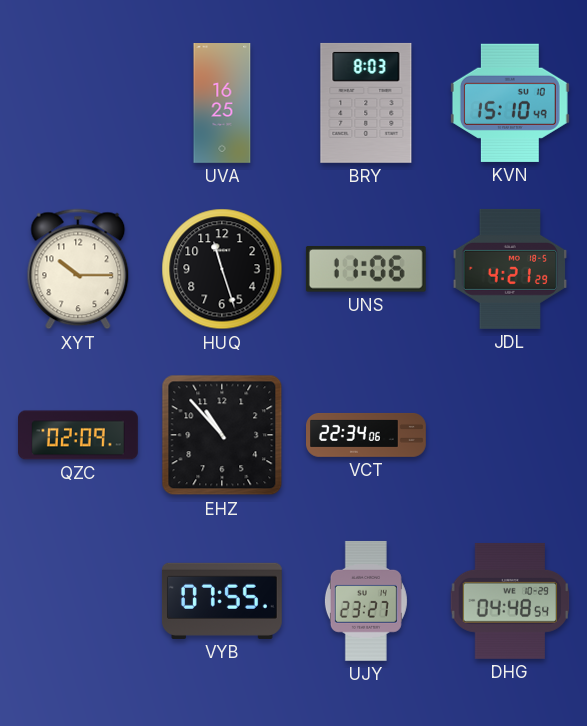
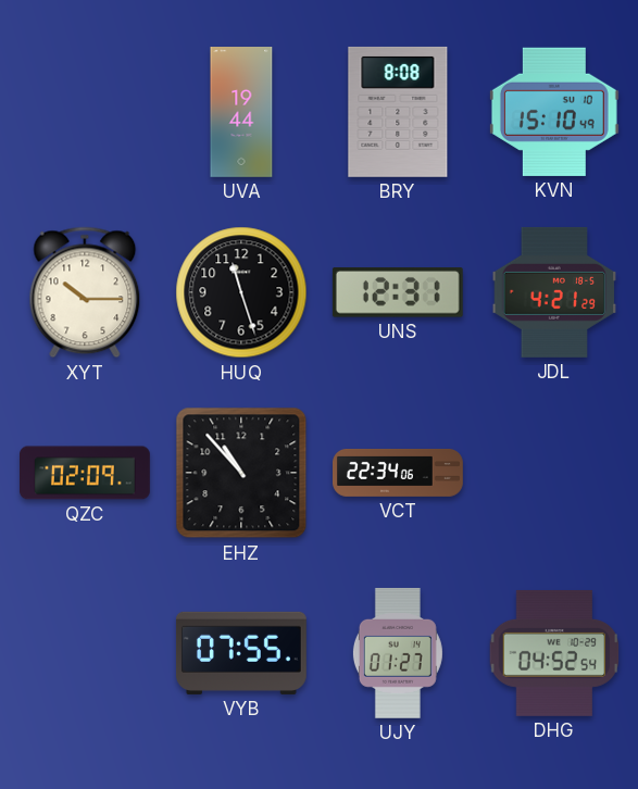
UVA: 16:25 -> 19:44 (241, 113)
BRY: 8:03 -> 8:08 (398, 112)
UNS: 11:06 -> 12:31 (398, 293)
UJY: 23:27 -> 01:27 (398, 653)
DHG: 04:48 -> 04:52 (554, 653)
